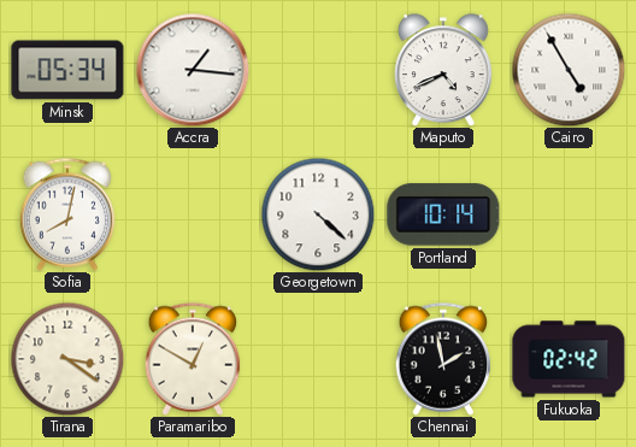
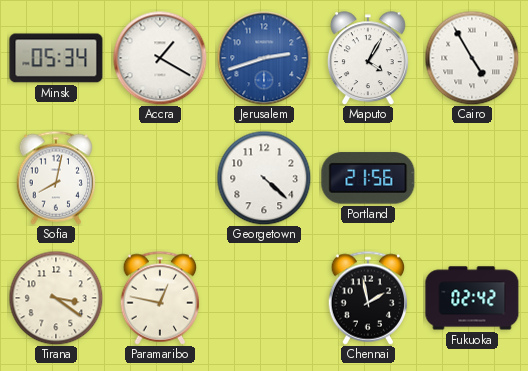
Accra: 1:16 -> 1:20 (160, 58)
Jerusalem: none -> 2:42 (264, 58)
Maputo: 4:41 -> 4:05 (368, 58)
Portland: 10:14 -> 21:56 (368, 178)
Paramaribo: 12:50 -> 12:47 (160, 298)
